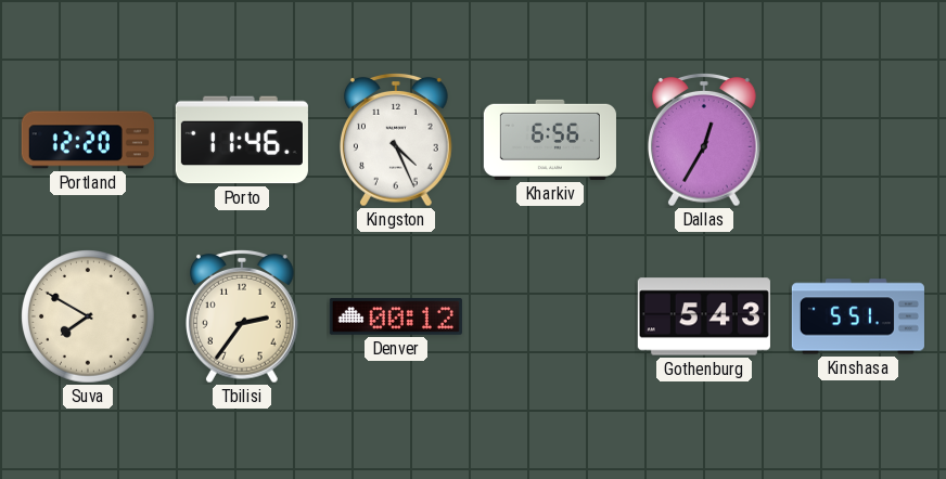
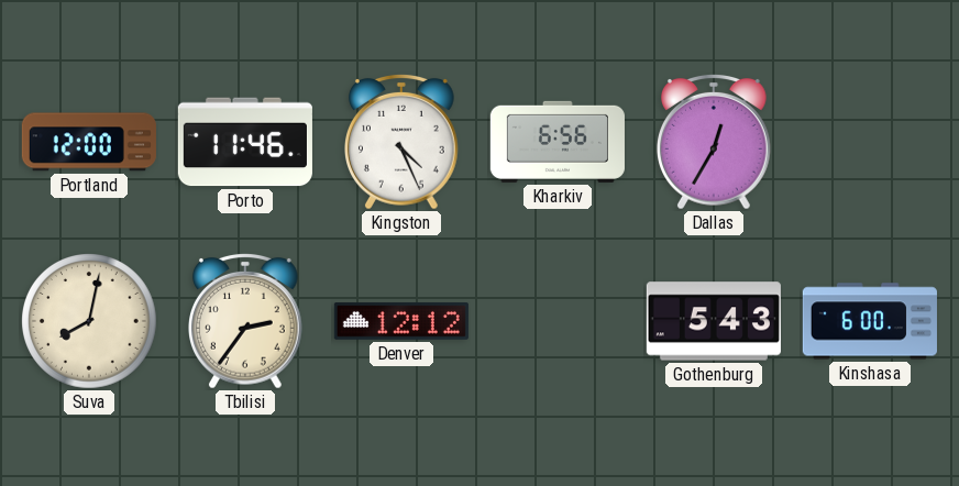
Portland: 12:20 -> 12:00 (89, 142)
Suva: 7:50 -> 8:02 (90, 322)
Denver: 00:12 -> 12:12 (401, 321)
Kinshasa: 5:51 -> 6:00 (870, 321)
